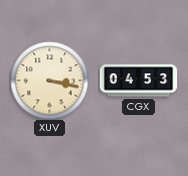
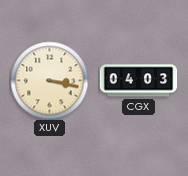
CGX: 04:53 -> 04:03 (138, 81)
